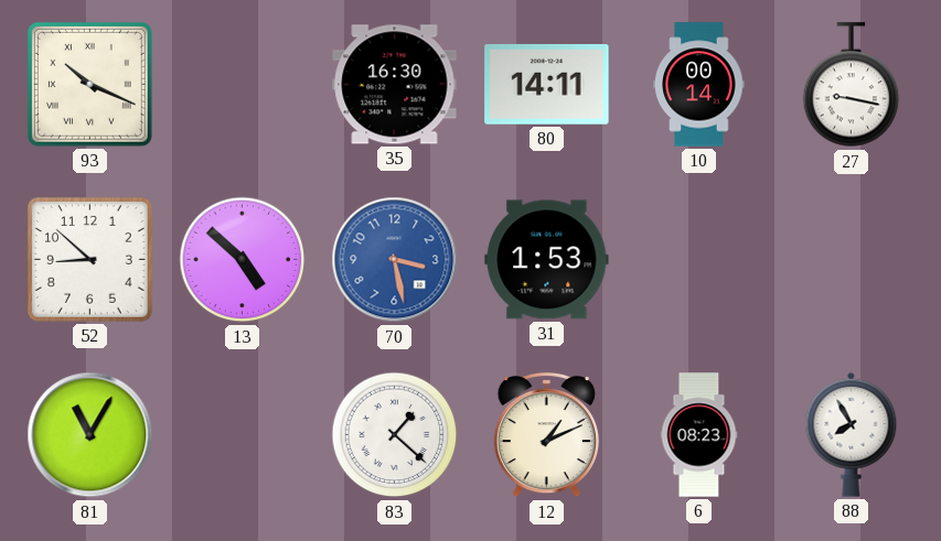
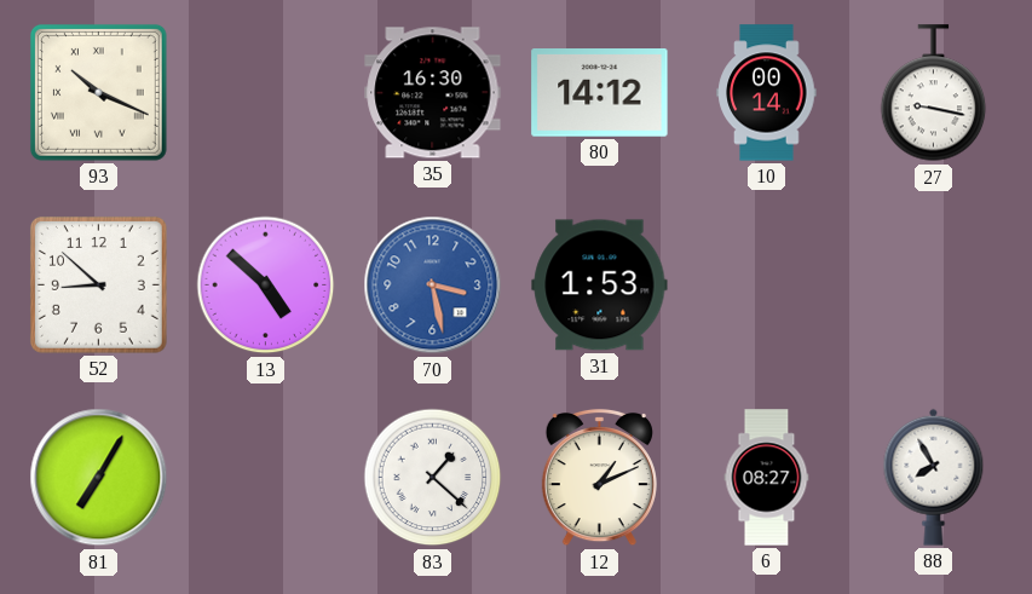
80: 14:11 -> 14:12 (600, 93)
81: 11:05 -> 7:05 (99, 478)
6: 08:23 -> 08:27 (767, 478)
